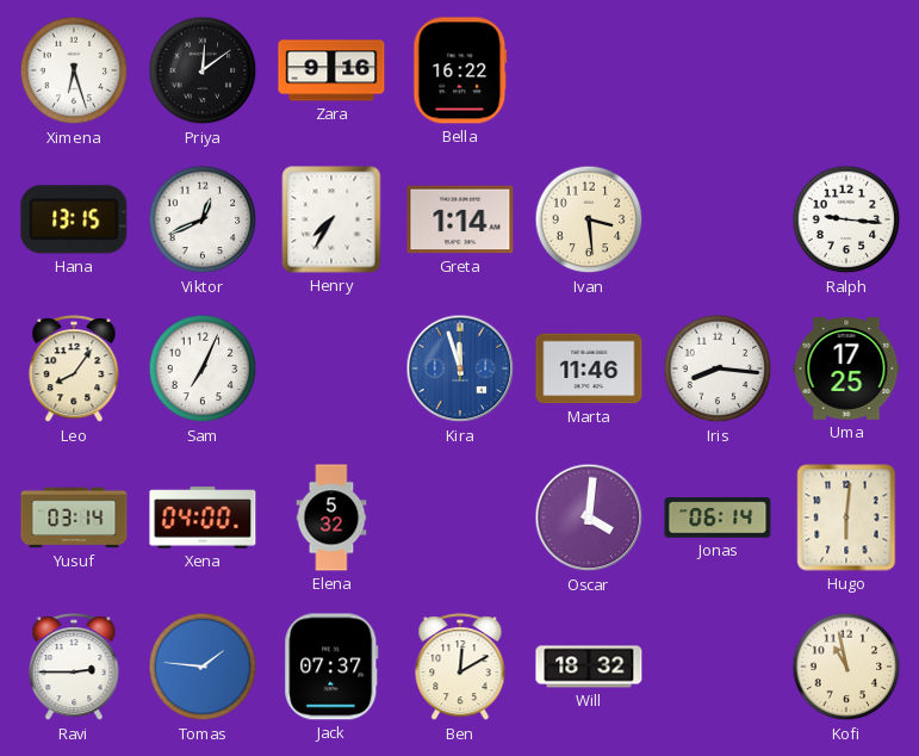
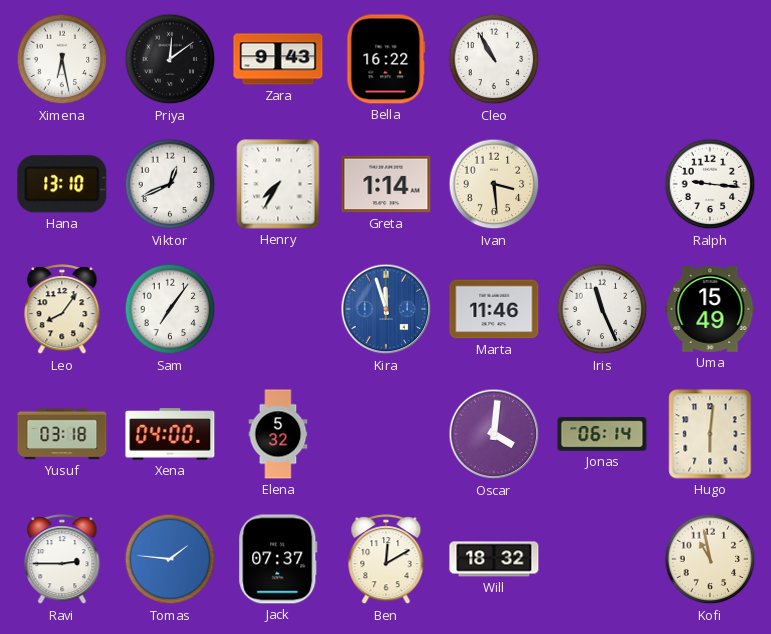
Ximena: 6:27 -> 6:28 (62, 59)
Zara: 9:16 -> 9:43 (278, 59)
Cleo: none -> 10:55 (494, 59)
Hana: 13:15 -> 13:10 (62, 184)
Sam: 7:04 -> 7:06 (170, 309)
Iris: 8:16 -> 11:26 (602, 309)
Uma: 17:25 -> 15:49 (710, 310)
Yusuf: 03:14 -> 03:18 (62, 434)
